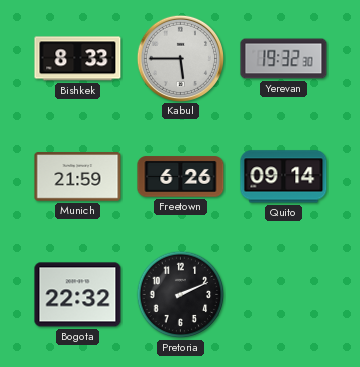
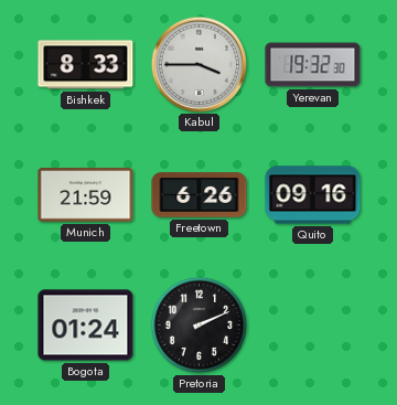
Kabul: 5:45 -> 3:45 (198, 64)
Quito: 09:14 -> 09:16 (313, 195)
Bogota: 22:32 -> 01:24 (86, 326)
